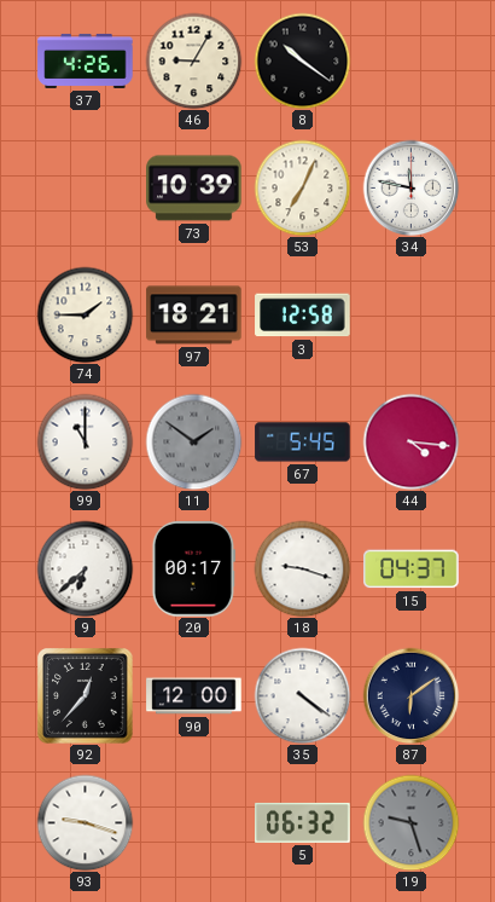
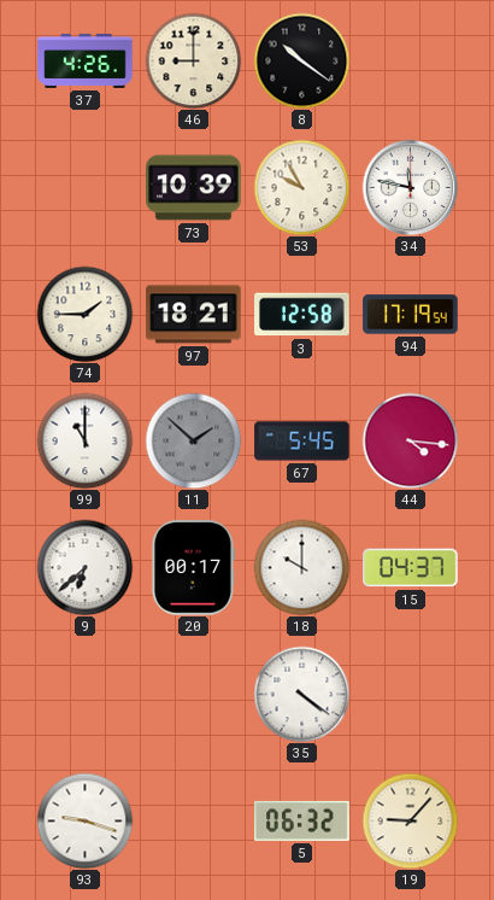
46: 9:05 -> 9:00 (193, 60)
53: 7:04 -> 9:55 (301, 187)
94: none -> 17:19 (411, 315)
11: 1:51 -> 1:52 (193, 440)
18: 9:18 -> 10:00 (301, 567)
92: 12:37 -> none (86, 696)
90: 12:00 -> none (194, 696)
87: 6:09 -> none (410, 695)
19: 9:27 -> 9:07 (410, 820)
19 dial: grey -> cream (410, 820)
